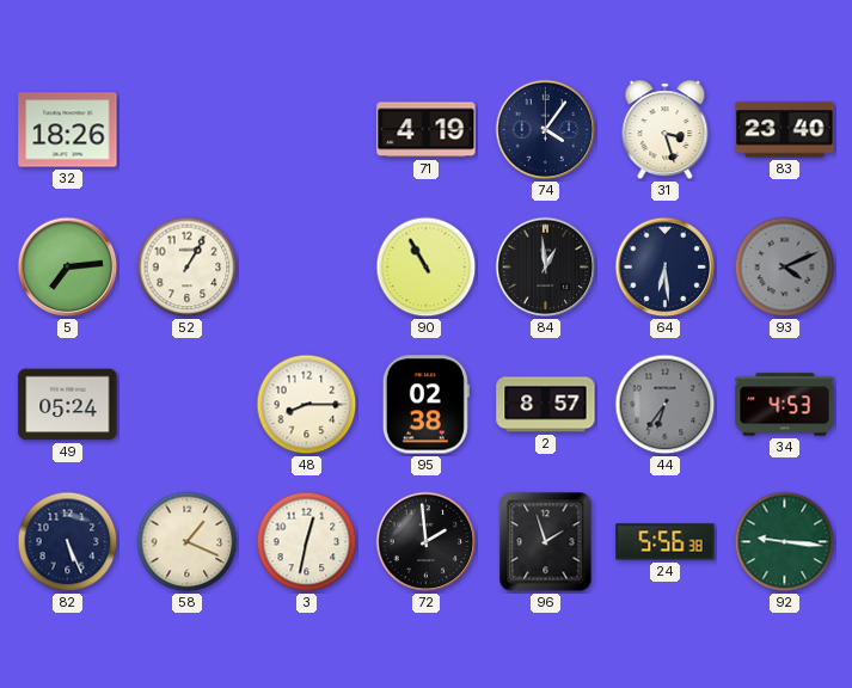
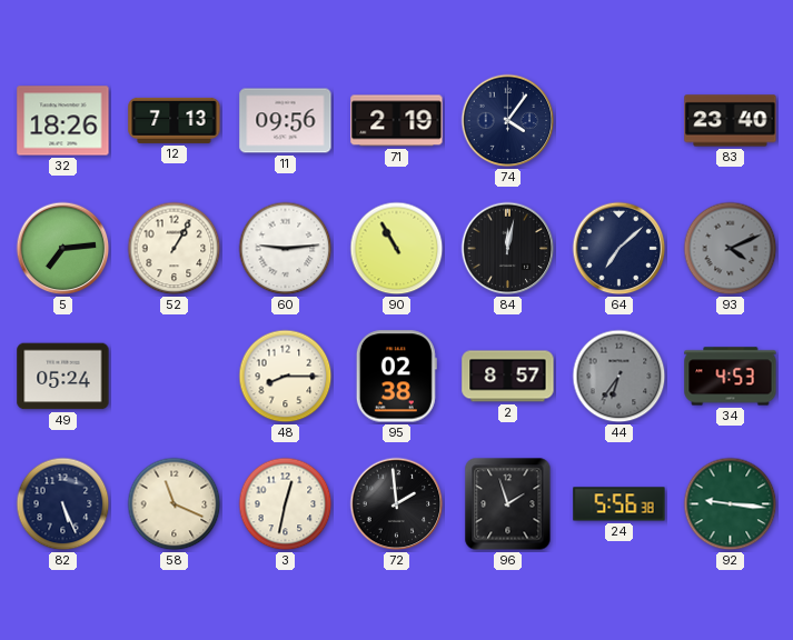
12: none -> 7:13 (175, 120)
11: none -> 09:56 (286, 121)
71: 4:19 -> 2:19 (397, 121)
31: 3:27 -> none (666, 130)
60: none -> 9:14 (286, 249)
84: 12:59 -> 12:02 (508, 249)
64: 6:29 -> 7:08 (619, 249)
58: 1:19 -> 11:19 (175, 504)
